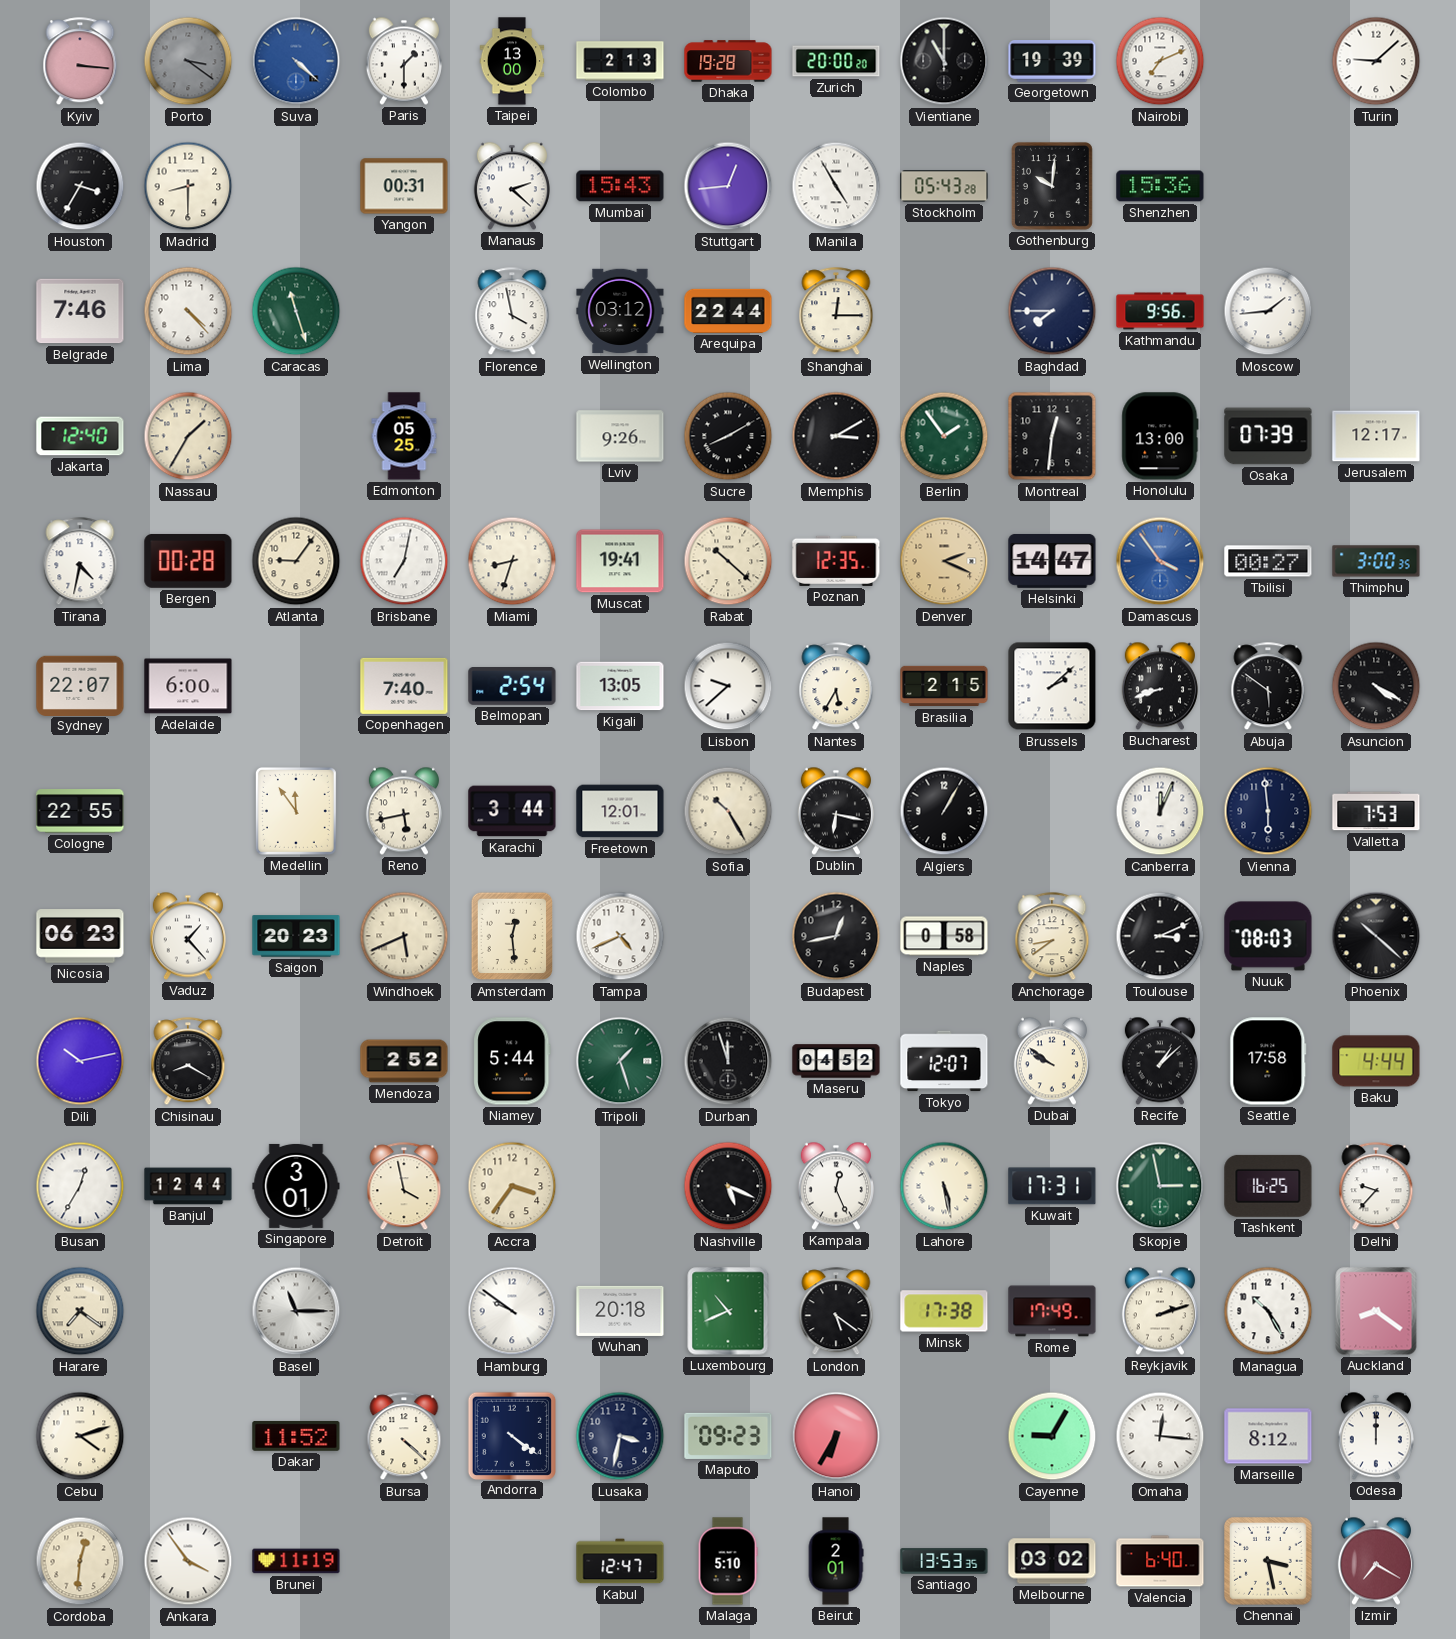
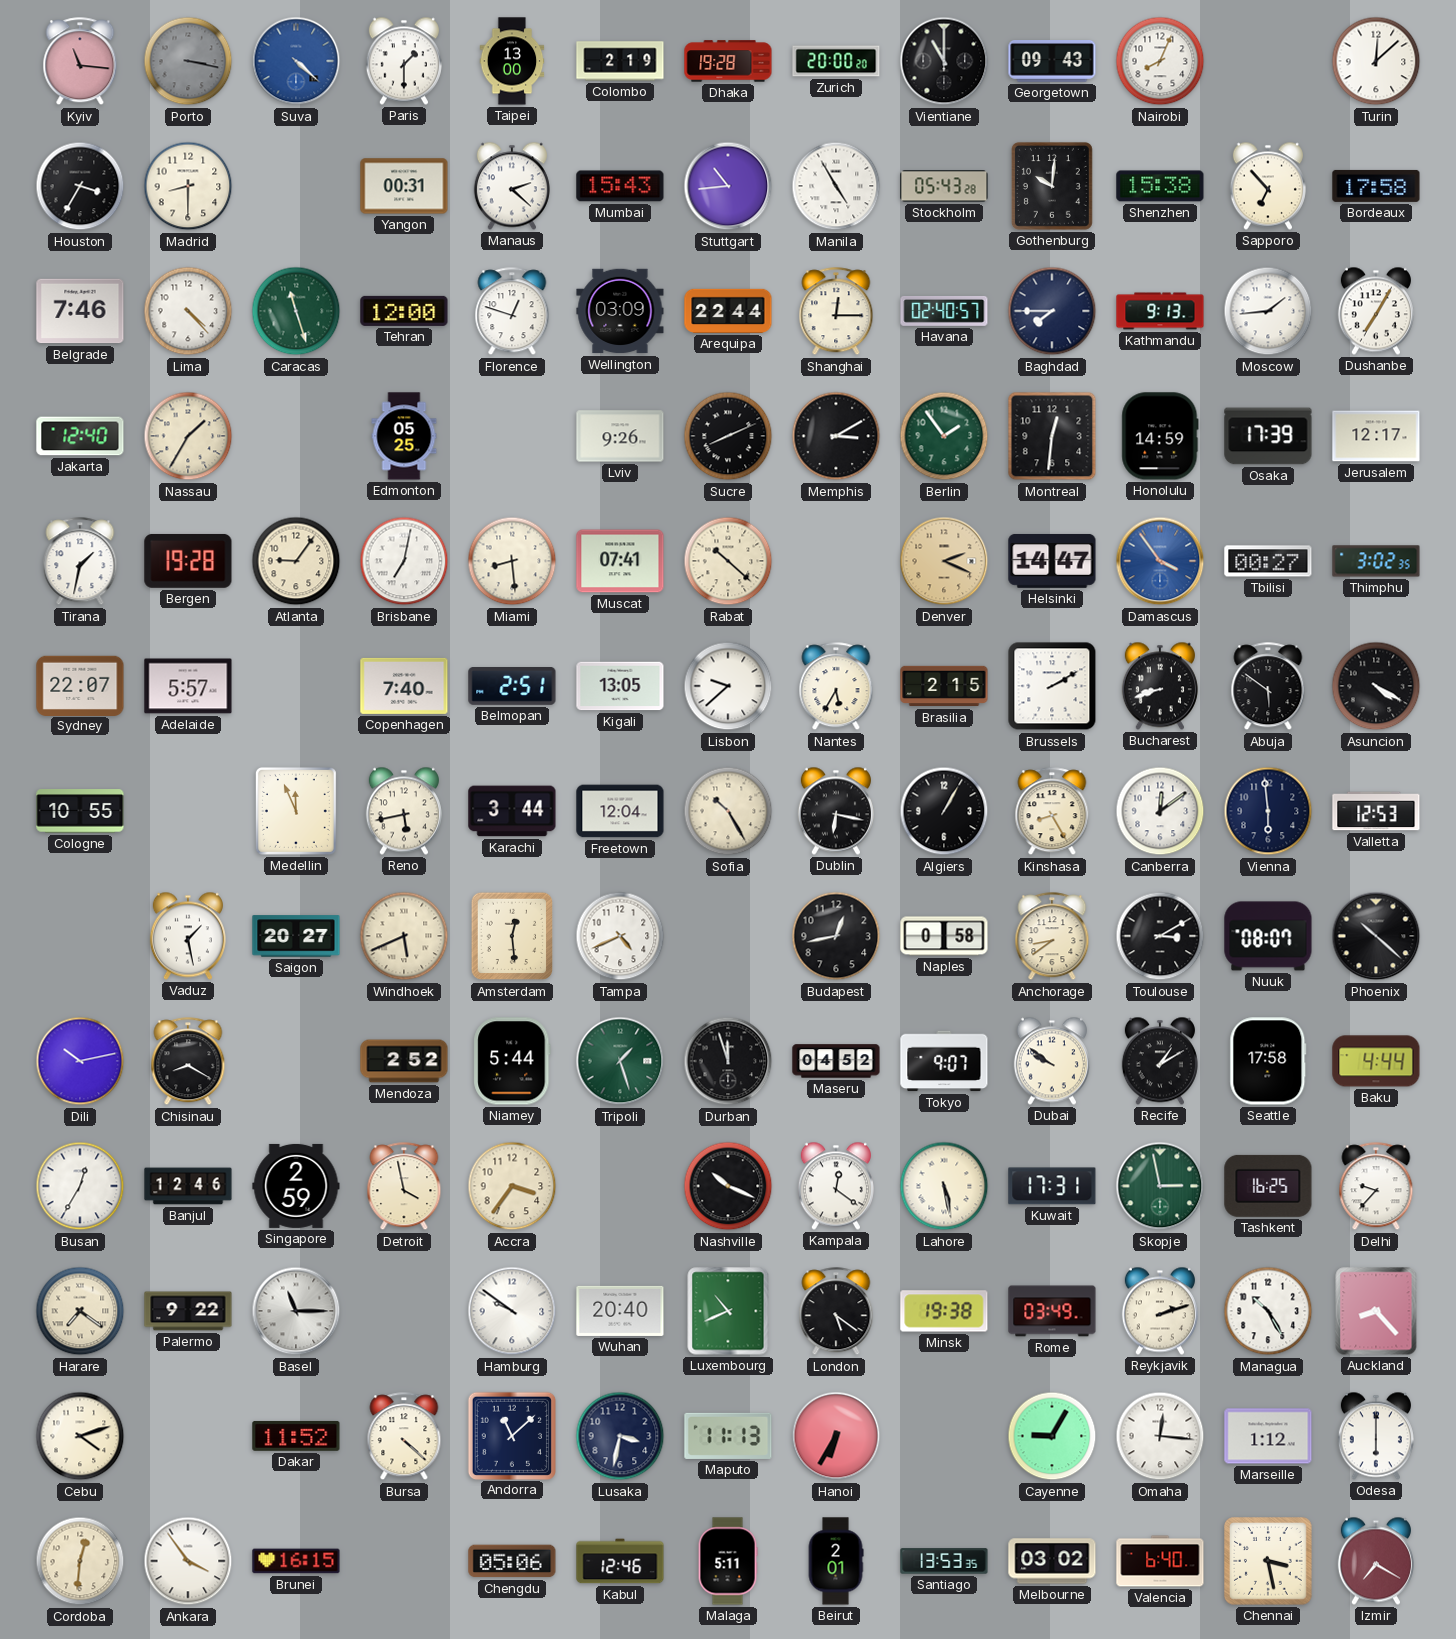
Kyiv: 3:16 -> 11:16 (80, 62)
Porto: 3:21 -> 3:17 (188, 61)
Colombo: 2:13 -> 2:19 (620, 61)
Georgetown: 19:39 -> 09:43 (1052, 62)
Nairobi: 7:11 -> 8:04 (1160, 61)
Turin: 9:08 -> 12:08 (1376, 61)
Stuttgart: 12:44 -> 10:44 (728, 186)
Shenzhen: 15:36 -> 15:38 (1160, 186)
Sapporo: none -> 6:53 (1268, 186)
Bordeaux: none -> 17:58 (1376, 186)
Tehran: none -> 12:00 (404, 311)
Florence: 3:58 -> 12:48 (512, 312)
Wellington: 03:12 -> 03:09 (620, 311)
Havana: none -> 02:40 (944, 311)
Kathmandu: 9:56 -> 9:13 (1160, 311)
Dushanbe: none -> 7:05 (1376, 311)
Sucre: 8:10 -> 8:11 (728, 436)
Honolulu: 13:00 -> 14:59 (1160, 436)
Osaka: 07:39 -> 17:39 (1268, 436)
Tirana: 4:32 -> 1:32 (80, 562)
Bergen: 00:28 -> 19:28 (188, 561)
Miami: 8:33 -> 8:29 (512, 561)
Muscat: 19:41 -> 07:41 (620, 561)
Poznan: 12:35 -> none (836, 561)
Thimphu: 3:00 -> 3:02 (1376, 561)
Adelaide: 6:00 -> 5:57 (188, 686)
Belmopan: 2:54 -> 2:51 (512, 687)
Brussels: 2:08 -> 2:10 (1052, 686)
Cologne: 22:55 -> 10:55 (80, 811)
Medellin: 11:54 -> 11:56 (296, 811)
Freetown: 12:01 -> 12:04 (620, 811)
Kinshasa: none -> 8:25 (1052, 812)
Canberra: 12:04 -> 12:09 (1160, 811)
Valletta: 7:53 -> 12:53 (1376, 811)
Nicosia: 06:23 -> none (80, 936)
Vaduz: 1:23 -> 1:28 (188, 936)
Saigon: 20:23 -> 20:27 (296, 936)
Toulouse: 3:11 -> 3:10 (1160, 936)
Nuuk: 08:03 -> 08:07 (1268, 936)
Tokyo: 12:07 -> 9:07 (944, 1061)
Recife: 1:08 -> 1:10 (1160, 1061)
Banjul: 12:44 -> 12:46 (188, 1186)
Singapore: 3:01 -> 2:59 (296, 1186)
Nashville: 5:19 -> 10:19 (728, 1186)
Kampala: 12:26 -> 12:21 (836, 1186)
Palermo: none -> 9:22 (188, 1311)
Wuhan: 20:18 -> 20:40 (620, 1311)
Minsk: 17:38 -> 19:38 (944, 1311)
Rome: 17:49 -> 03:49 (1052, 1311)
Auckland: 8:21 -> 8:23 (1376, 1311)
Andorra: 4:21 -> 11:08 (511, 1435)
Maputo: 09:23 -> 11:13 (728, 1436)
Marseille: 8:12 -> 1:12 (1268, 1436)
Odesa: 12:00 -> 6:00 (1376, 1436)
Brunei: 11:19 -> 16:15 (296, 1561)
Chengdu: none -> 05:06 (512, 1561)
Kabul: 12:47 -> 12:46 (620, 1561)
Malaga: 5:10 -> 5:11 (728, 1561)
